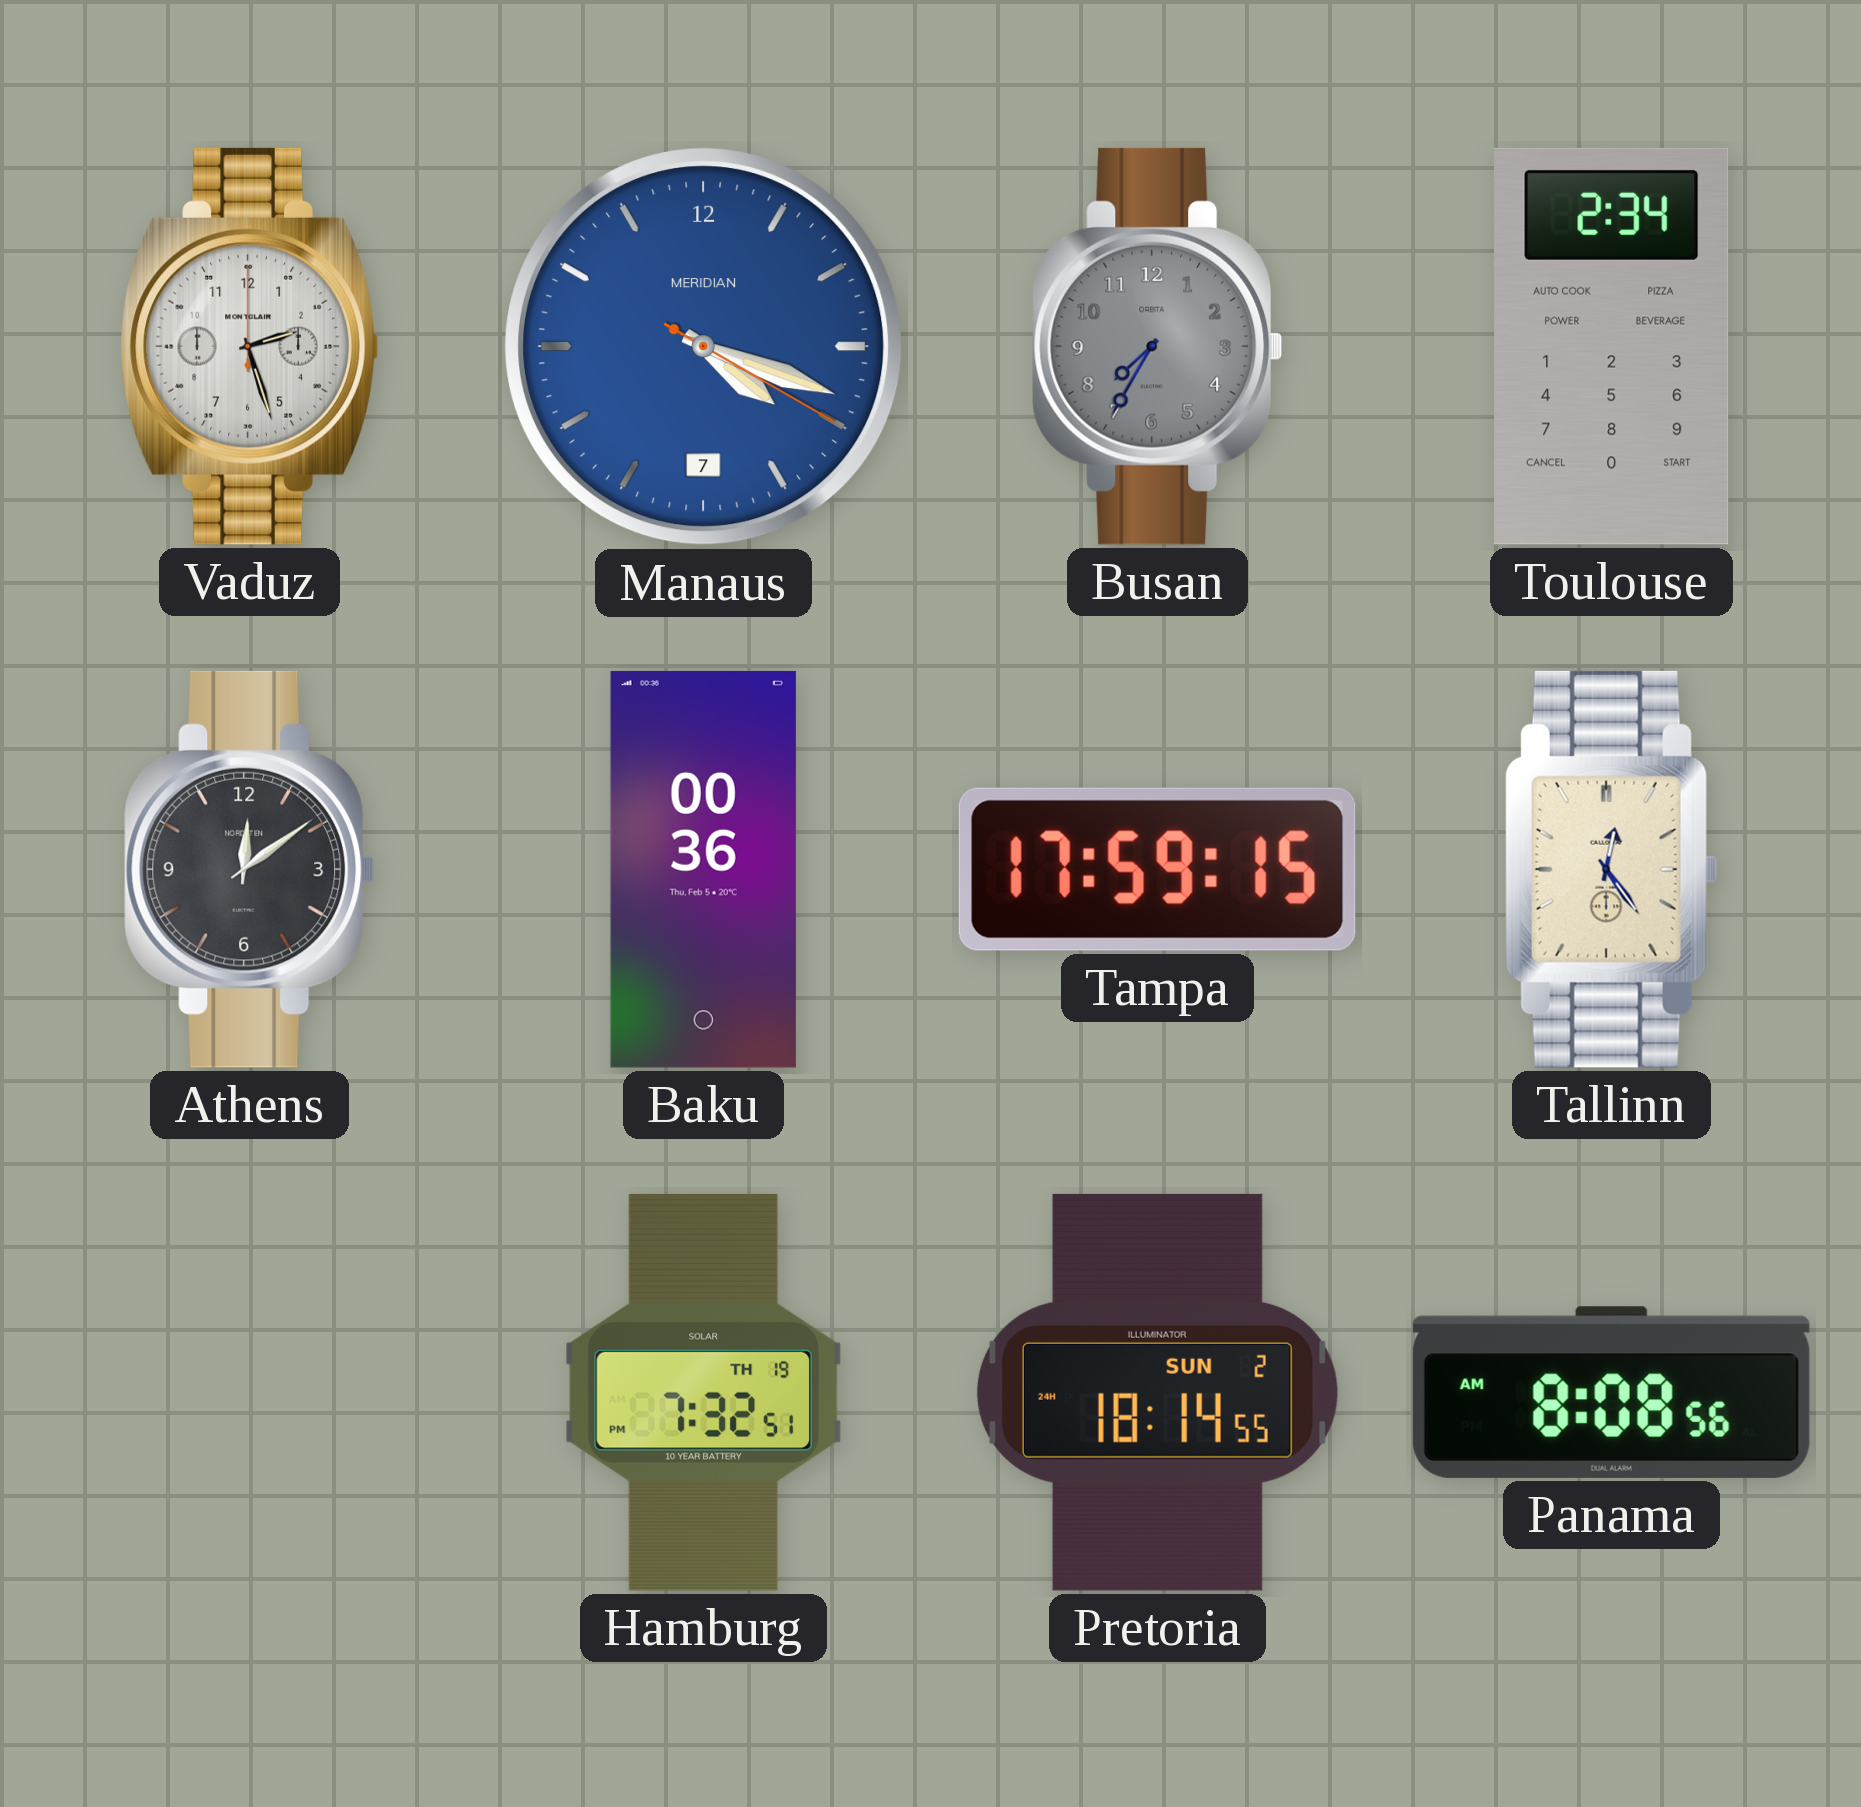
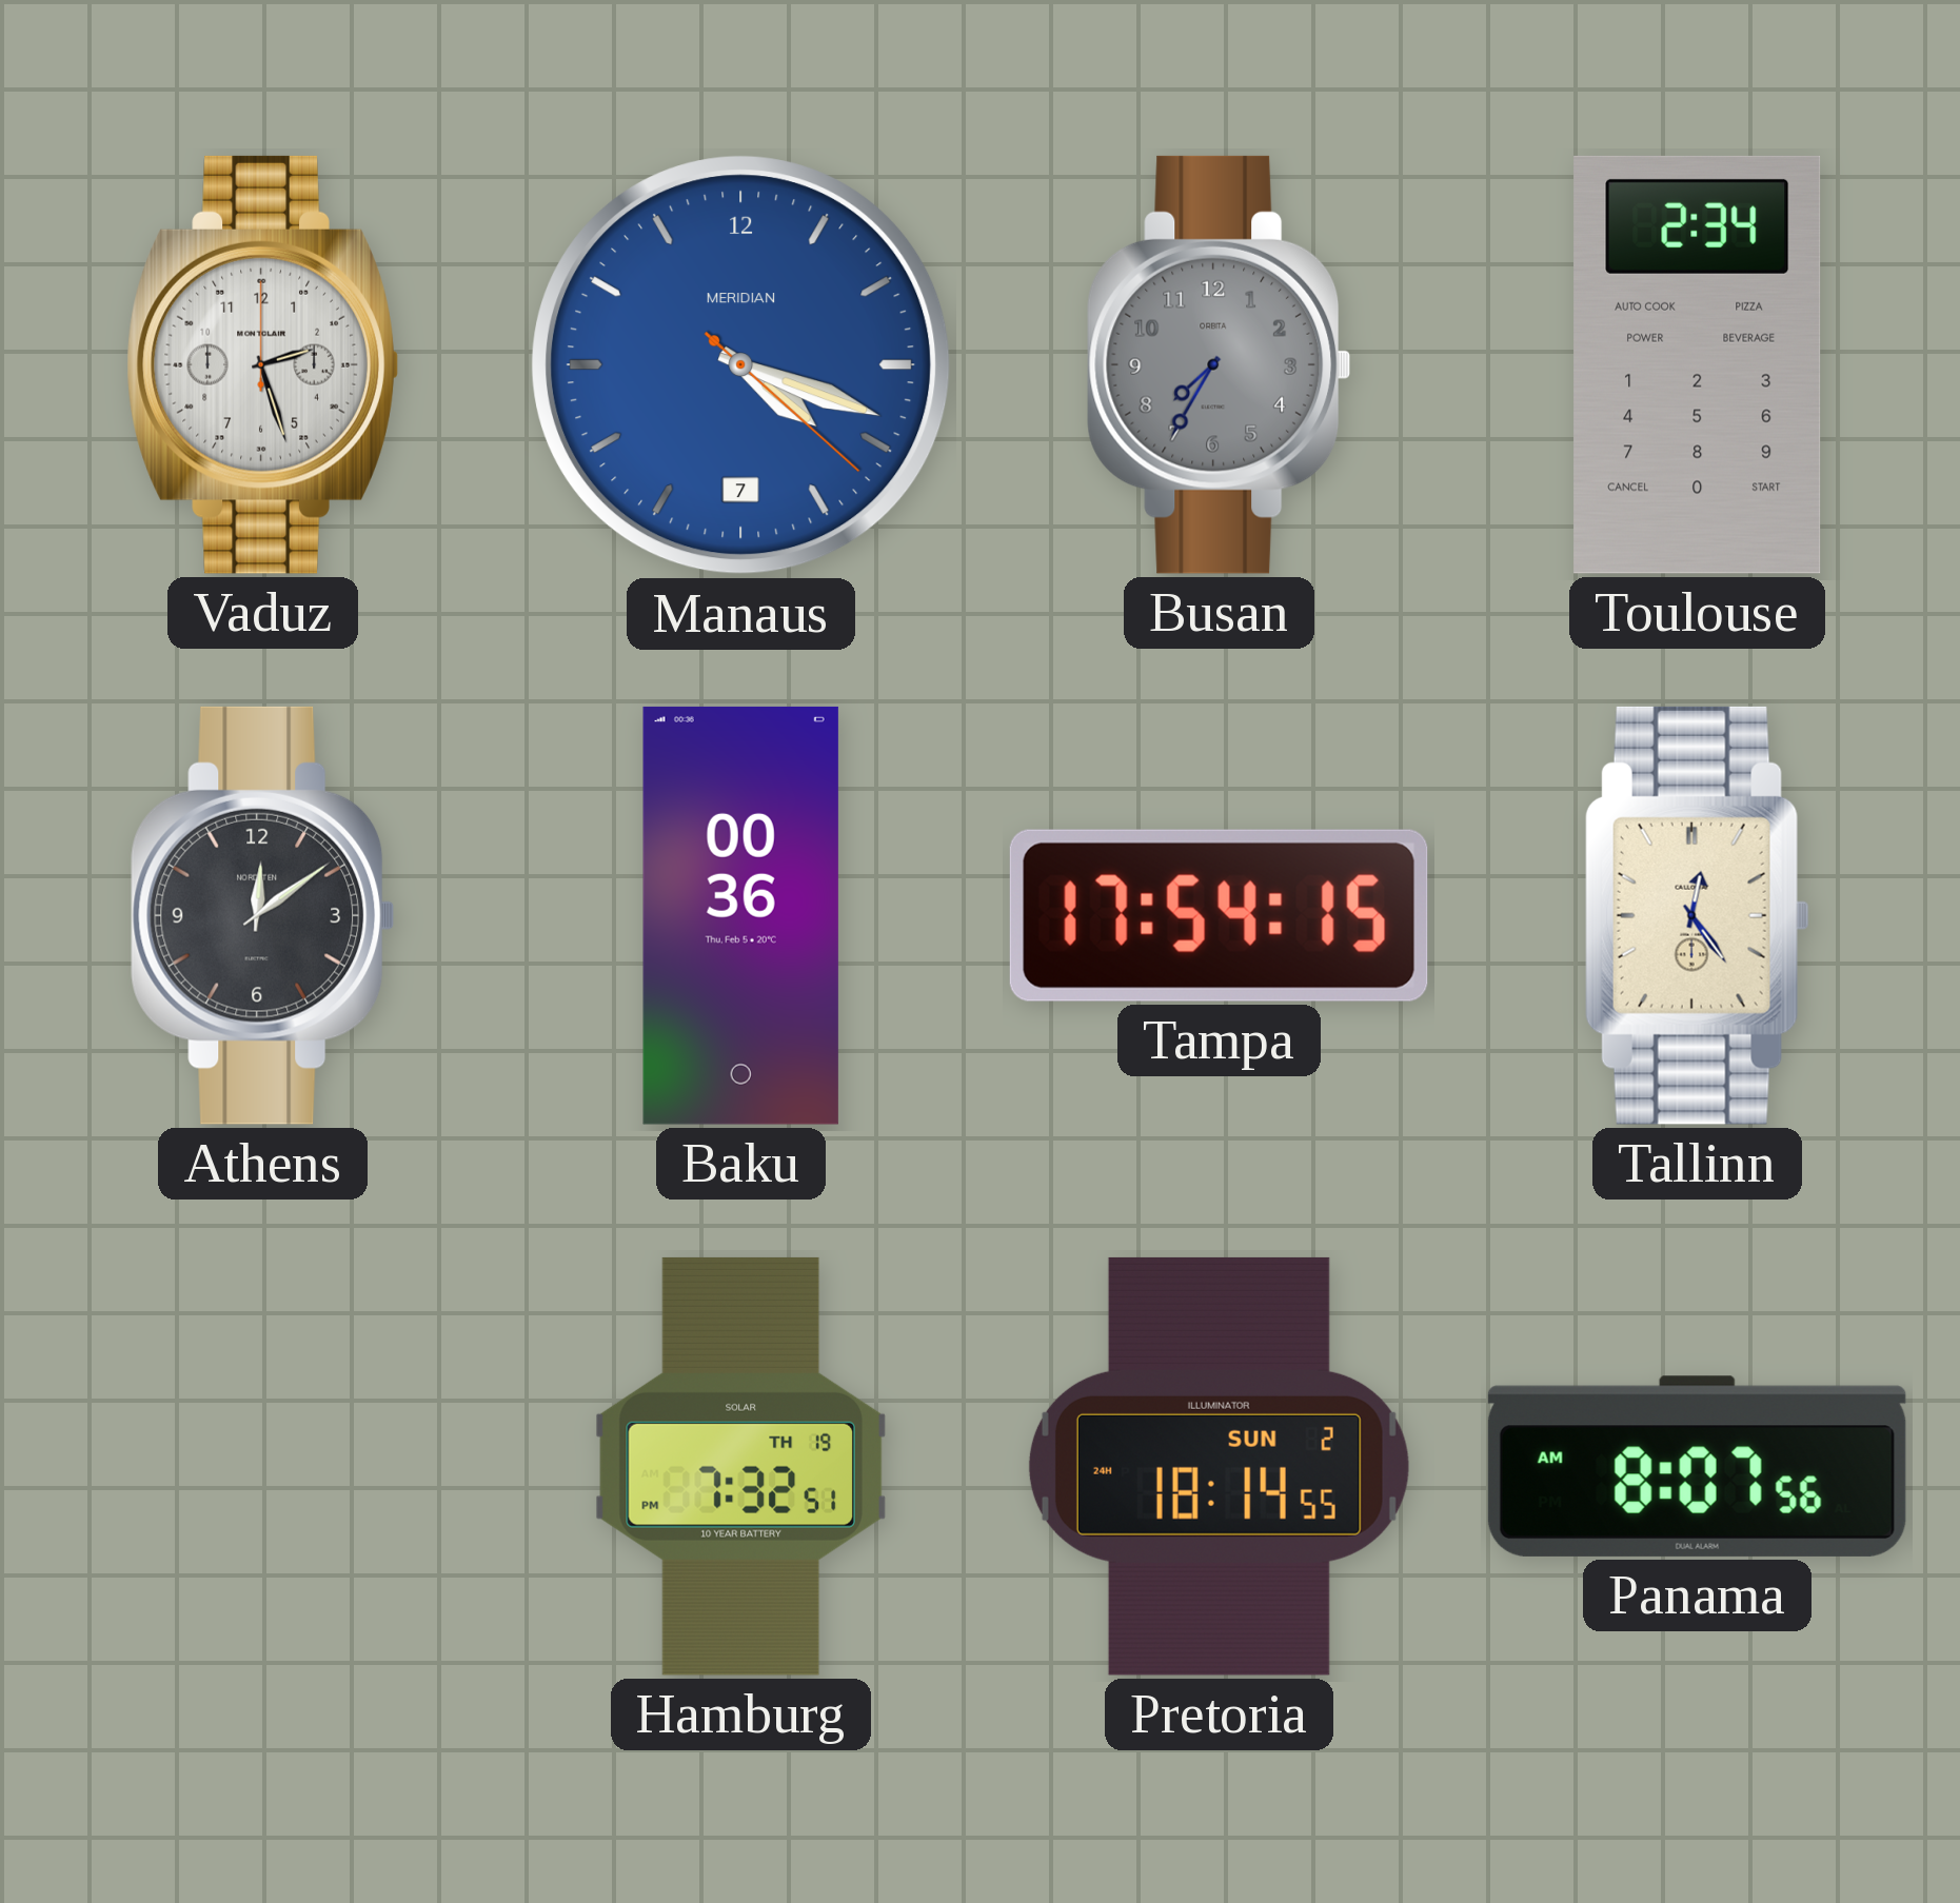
Manaus: 4:18:20 -> 4:18:22 (741, 365)
Tampa: 17:59 -> 17:54 (1219, 915)
Panama: 8:08 -> 8:07 (1697, 1466)
